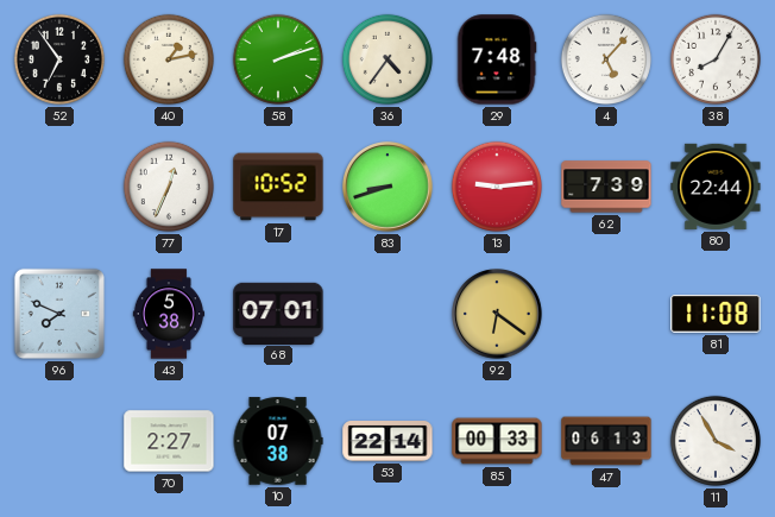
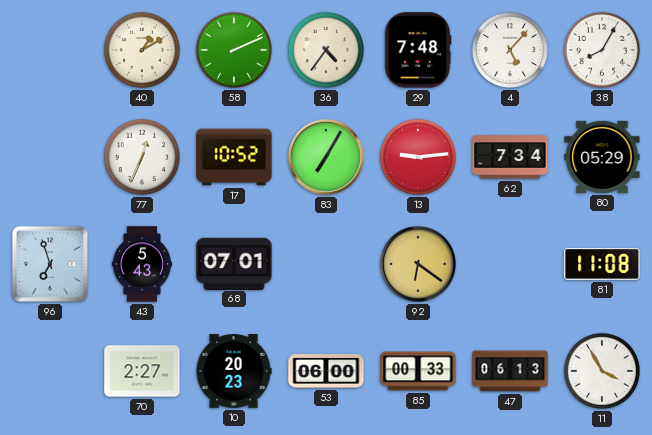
52: 6:54 -> none (59, 59)
40: 1:13 -> 1:10 (142, 50)
58: 2:12 -> 2:11 (234, 50)
83: 8:42 -> 7:05 (327, 158)
62: 7:39 -> 7:34 (510, 157)
80: 22:44 -> 05:29 (602, 157)
96: 7:49 -> 6:57 (50, 264)
43: 5:38 -> 5:43 (142, 264)
10: 07:38 -> 20:23 (234, 371)
53: 22:14 -> 06:00 (326, 371)
